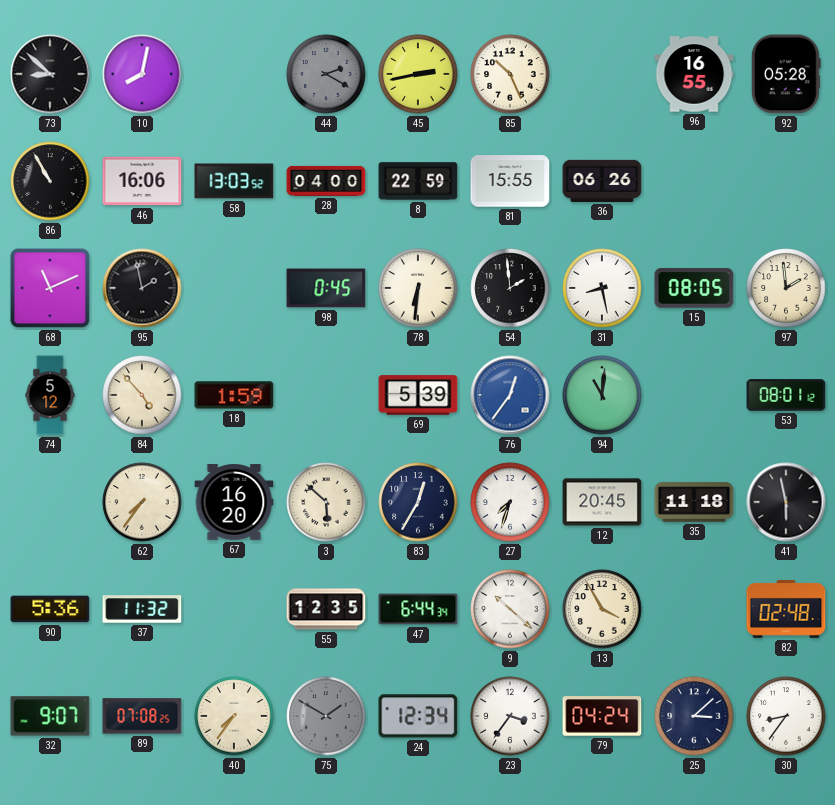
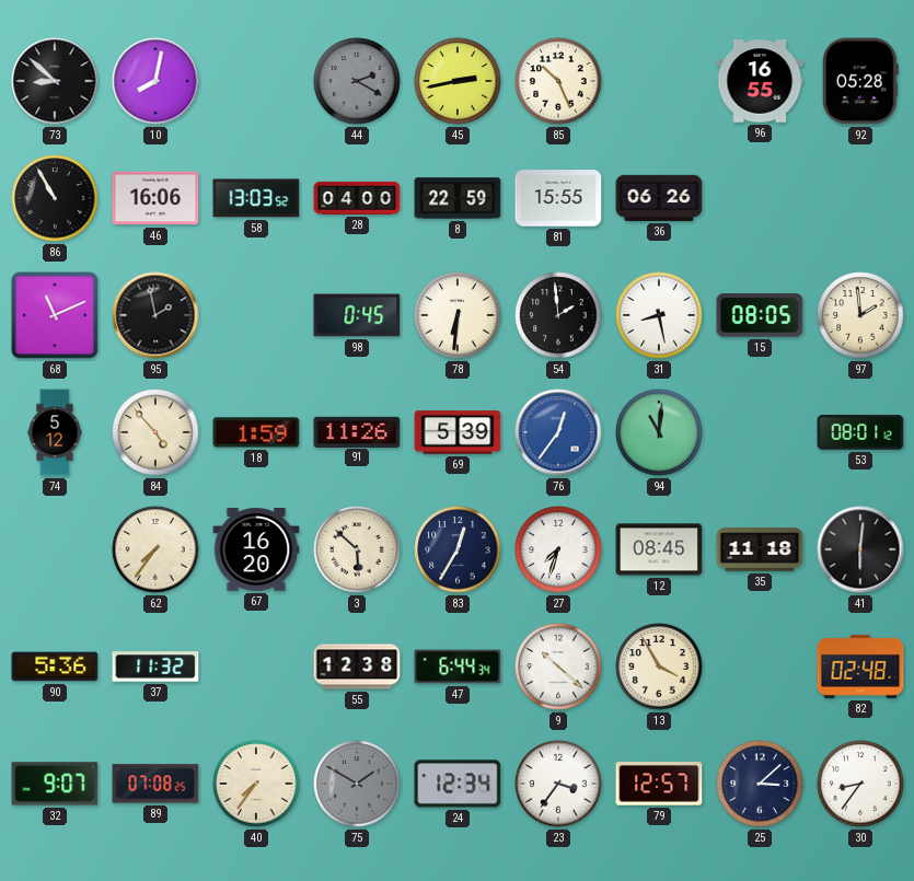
91: none -> 11:26 (357, 431)
12: 20:45 -> 08:45 (659, 549)
41: 5:58 -> 6:01 (860, 549)
55: 12:35 -> 12:38 (357, 666)
79: 04:24 -> 12:57 (659, 784)
